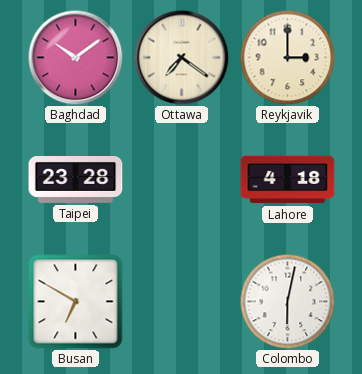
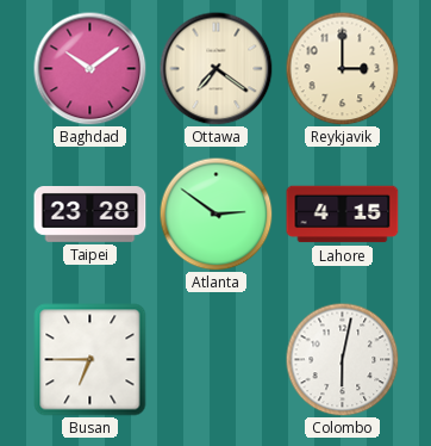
Atlanta: none -> 2:51 (215, 213)
Lahore: 4:18 -> 4:15 (343, 215)
Busan: 6:50 -> 6:45 (90, 360)
